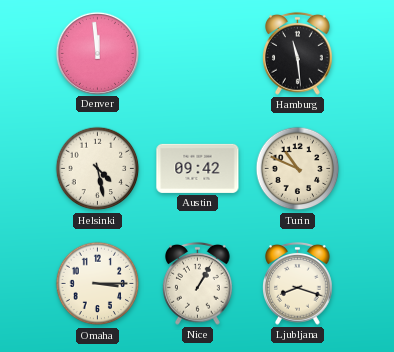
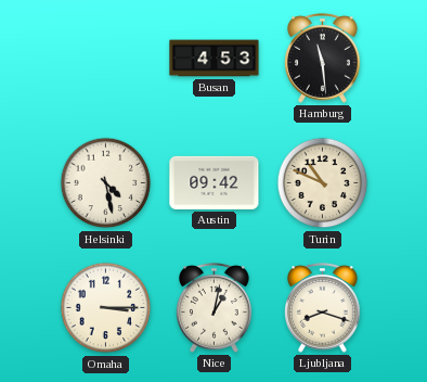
Denver: 11:59 -> none (97, 53)
Busan: none -> 4:53 (215, 59)
Nice: 1:05 -> 1:02 (215, 307)
